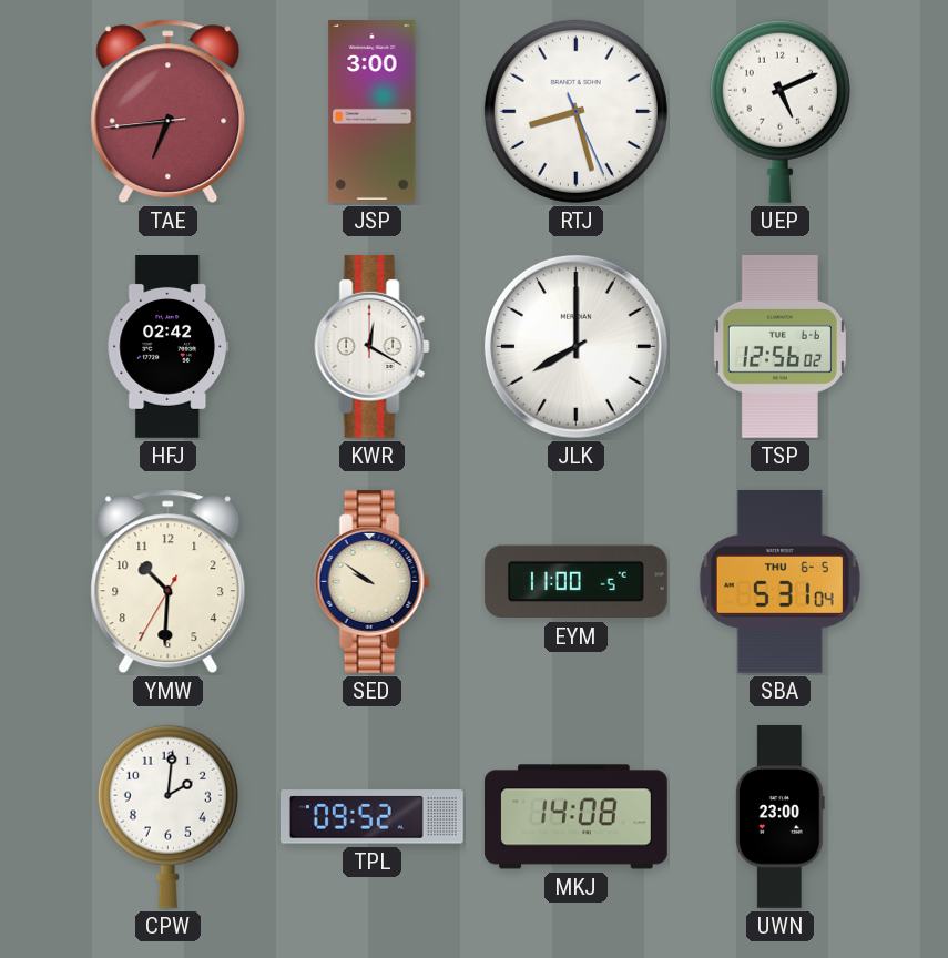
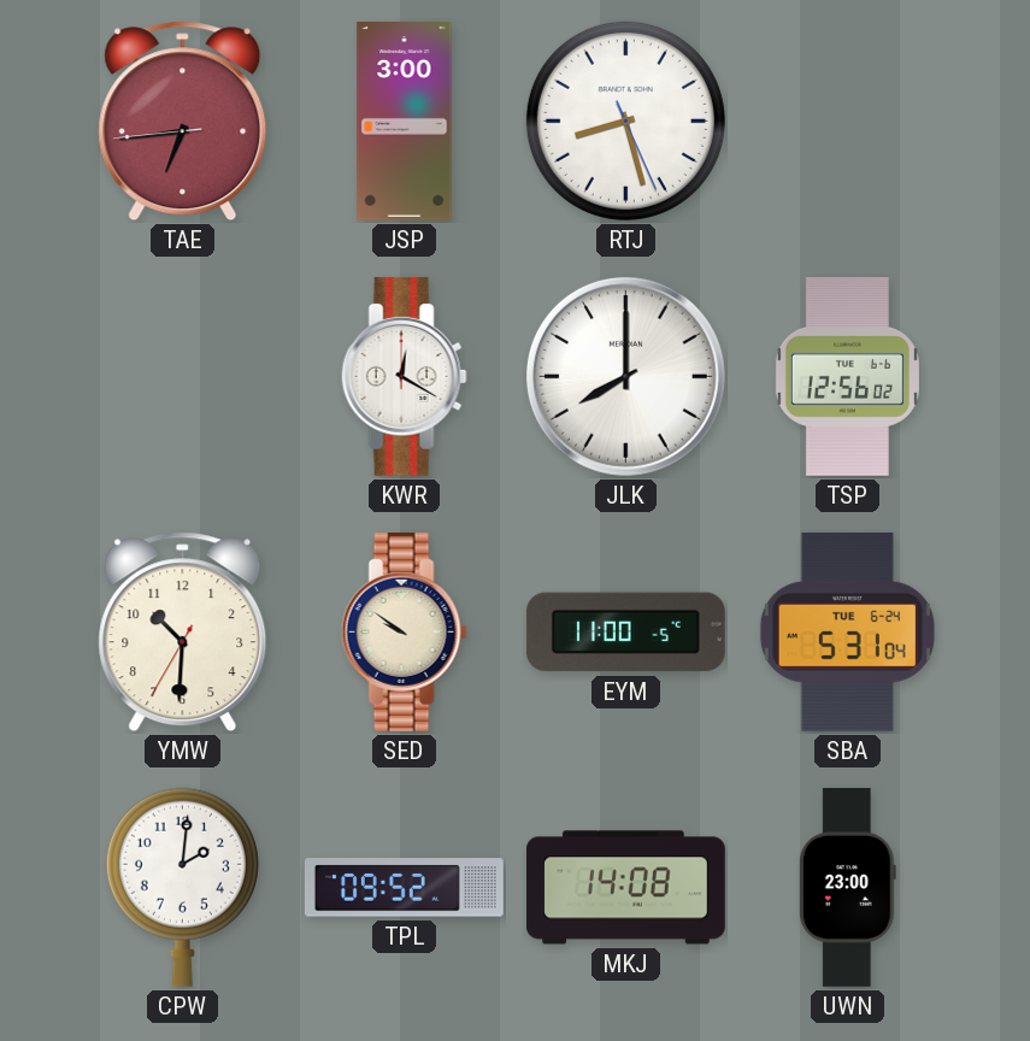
UEP: 5:11 -> none (779, 111)
HFJ: 02:42 -> none (167, 347)
SBA date: THU 6-5 -> TUE 6-24 (847, 631)
